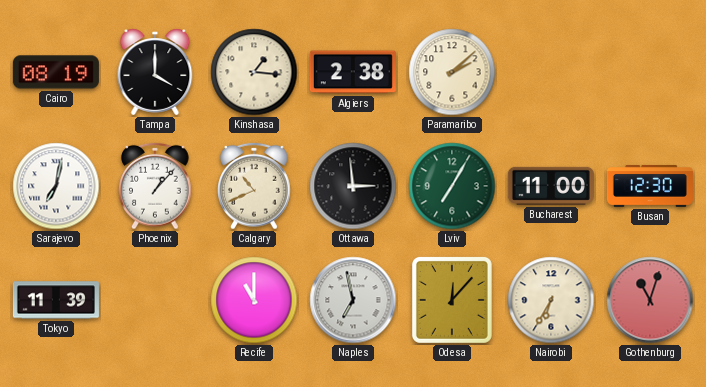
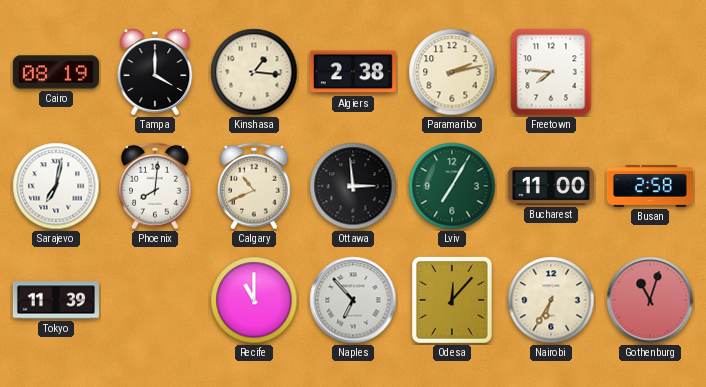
Paramaribo: 2:08 -> 2:13 (452, 72)
Freetown: none -> 7:46 (551, 72)
Phoenix: 1:07 -> 8:01 (155, 186)
Busan: 12:30 -> 2:58 (650, 187)
Naples: 6:58 -> 6:53 (353, 300)
